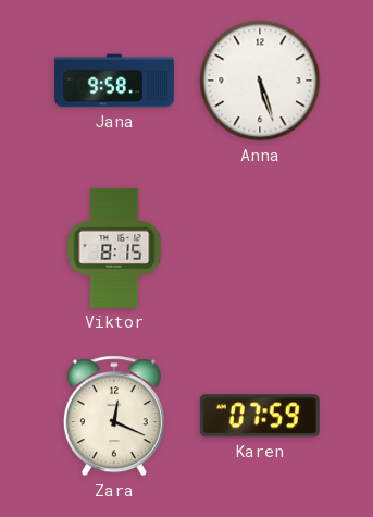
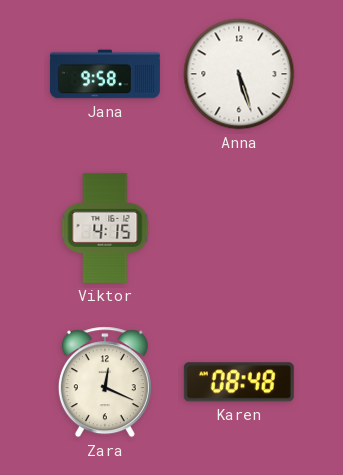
Viktor: 8:15 -> 4:15 (105, 228)
Karen: 07:59 -> 08:48 (239, 382)
